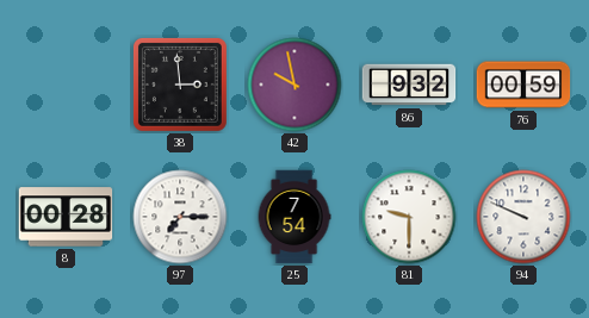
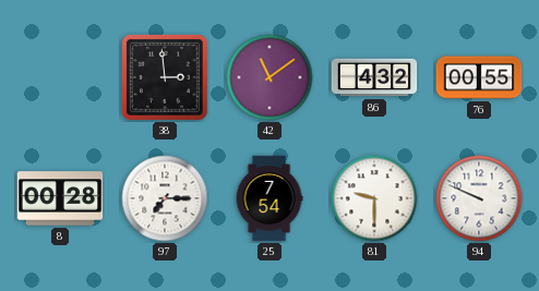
42: 9:58 -> 11:09 (269, 77)
86: 9:32 -> 4:32 (374, 77)
76: 00:59 -> 00:55 (479, 77)
